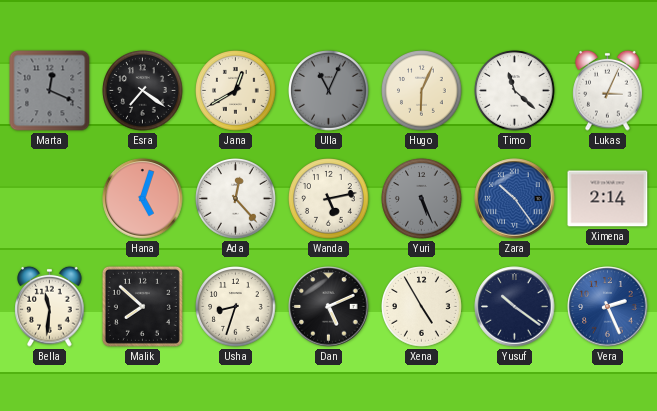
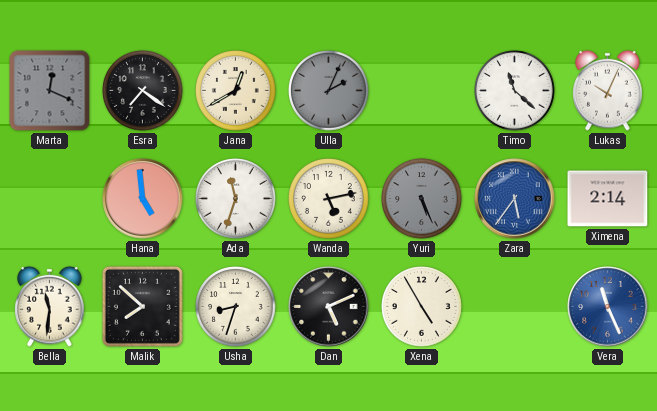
Ulla: 11:04 -> 2:04 (329, 91)
Hugo: 6:04 -> none (422, 91)
Lukas: 3:04 -> 10:04 (608, 90)
Hana: 5:03 -> 4:59 (143, 199)
Ada: 12:23 -> 11:33 (236, 199)
Zara: 10:24 -> 5:36 (515, 199)
Yusuf: 10:21 -> none (515, 307)
Vera: 2:26 -> 11:26 (608, 307)
